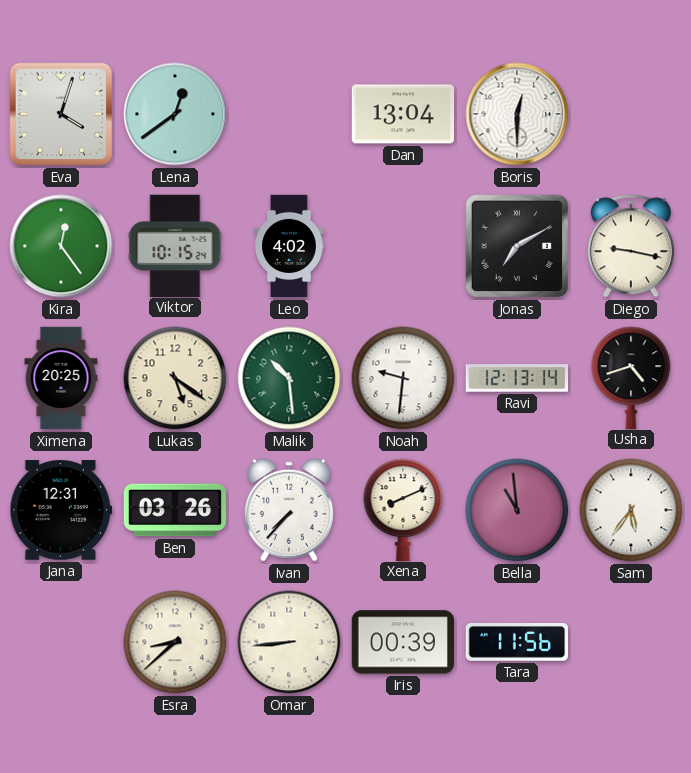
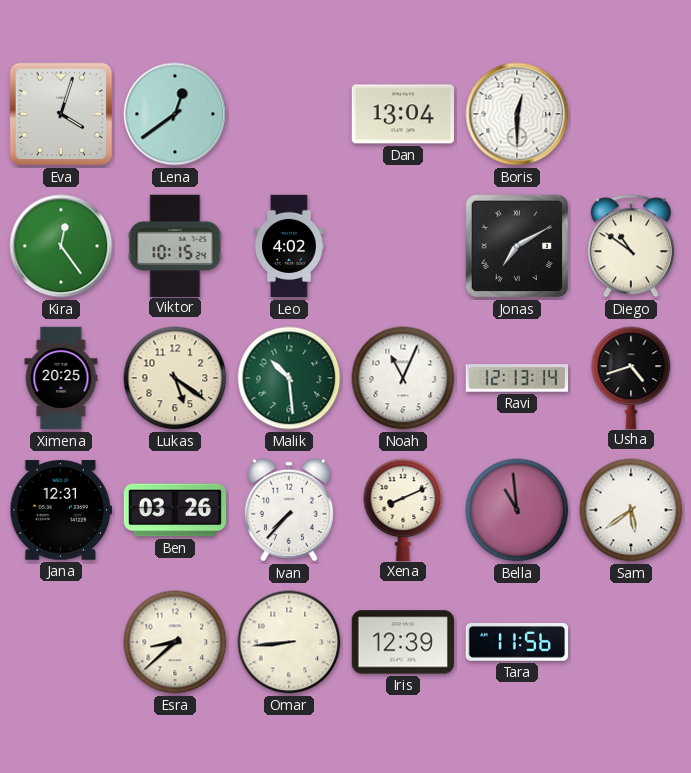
Diego: 9:17 -> 10:51 (631, 246)
Noah: 9:31 -> 11:04 (403, 378)
Sam: 5:36 -> 5:39 (631, 510)
Iris: 00:39 -> 12:39 (402, 642)
